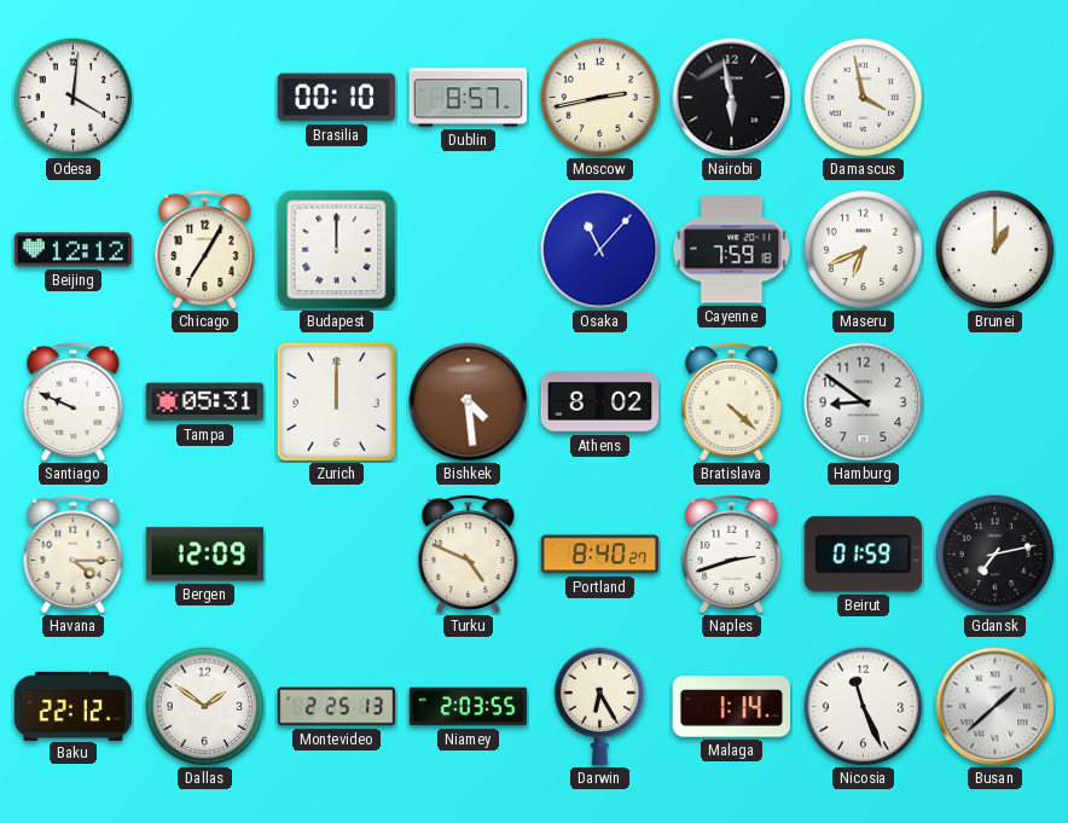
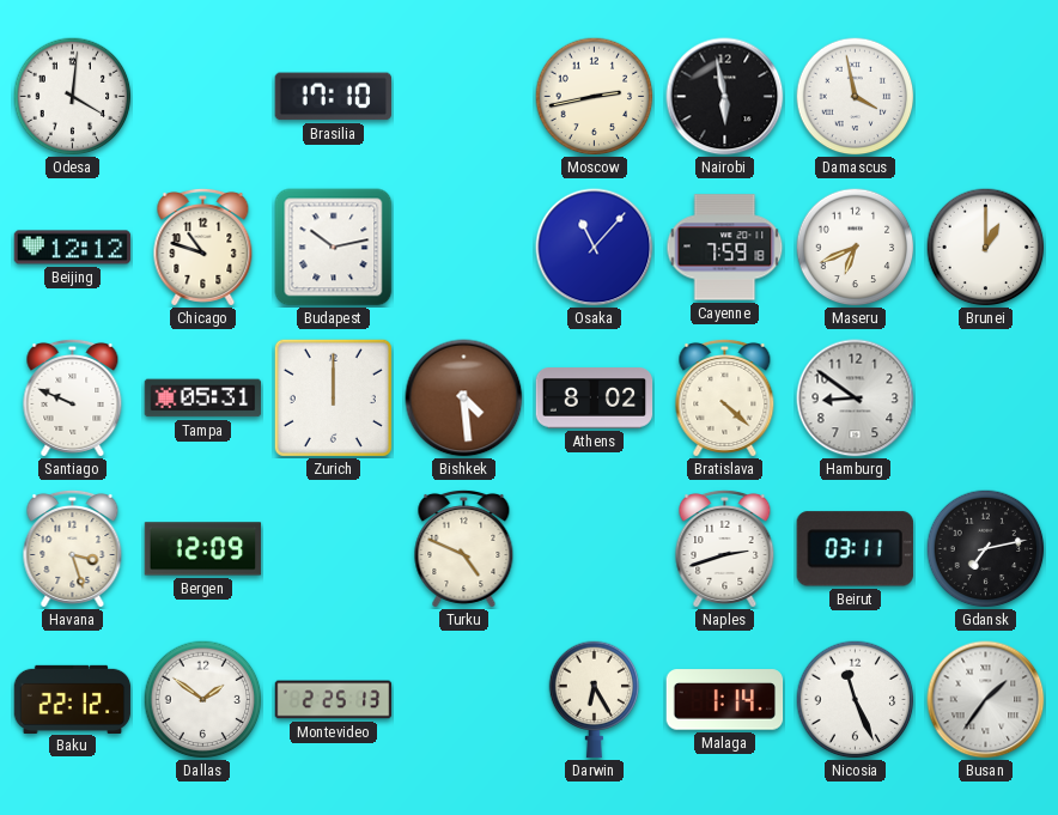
Brasilia: 00:10 -> 17:10 (333, 97)
Dublin: 8:57 -> none (469, 98)
Chicago: 7:05 -> 10:48 (203, 247)
Budapest: 12:00 -> 10:13 (334, 248)
Havana: 4:15 -> 3:27 (73, 548)
Portland: 8:40 -> none (600, 555)
Beirut: 01:59 -> 03:11 (855, 549)
Niamey: 2:03 -> none (469, 707)
Busan: 1:38 -> 1:36 (986, 700)
